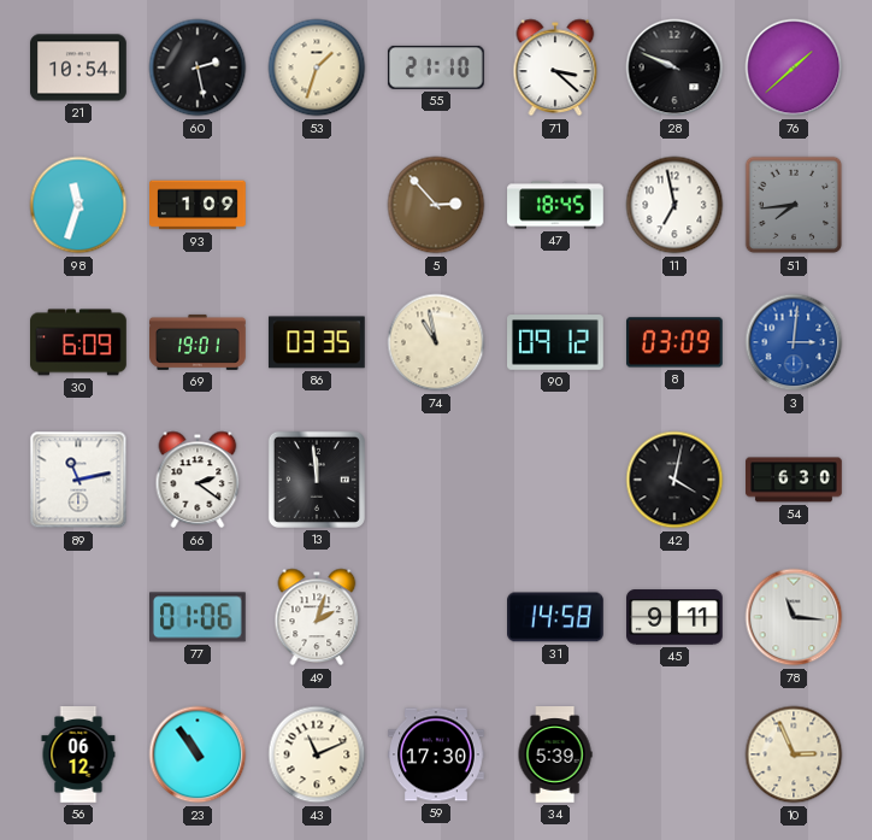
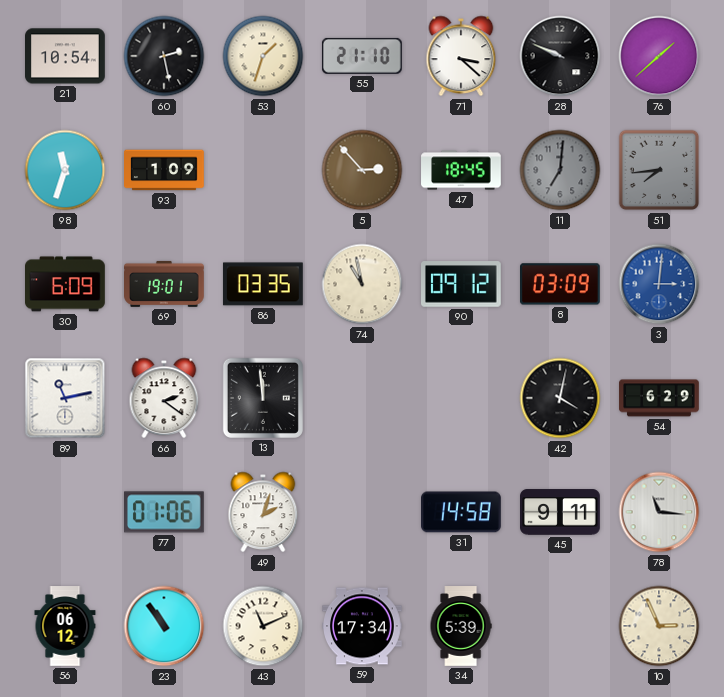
11: 6:58 -> 7:01 (560, 170)
11 dial: white -> grey (560, 170)
54: 6:30 -> 6:29 (659, 398)
59: 17:30 -> 17:34 (363, 626)
